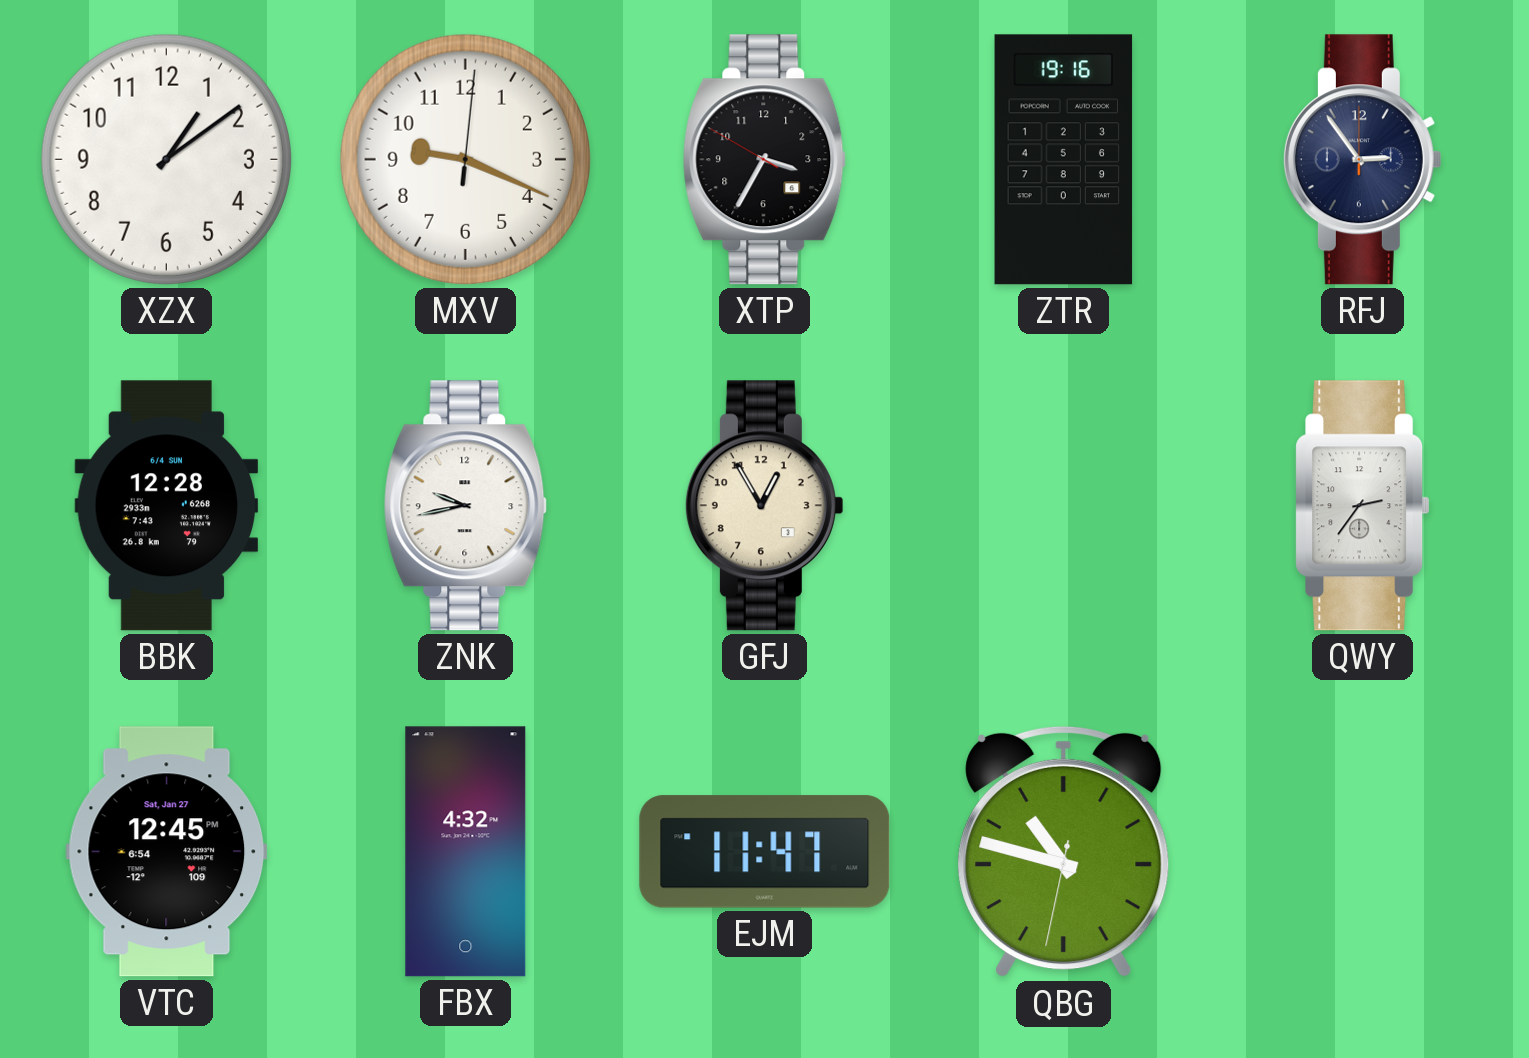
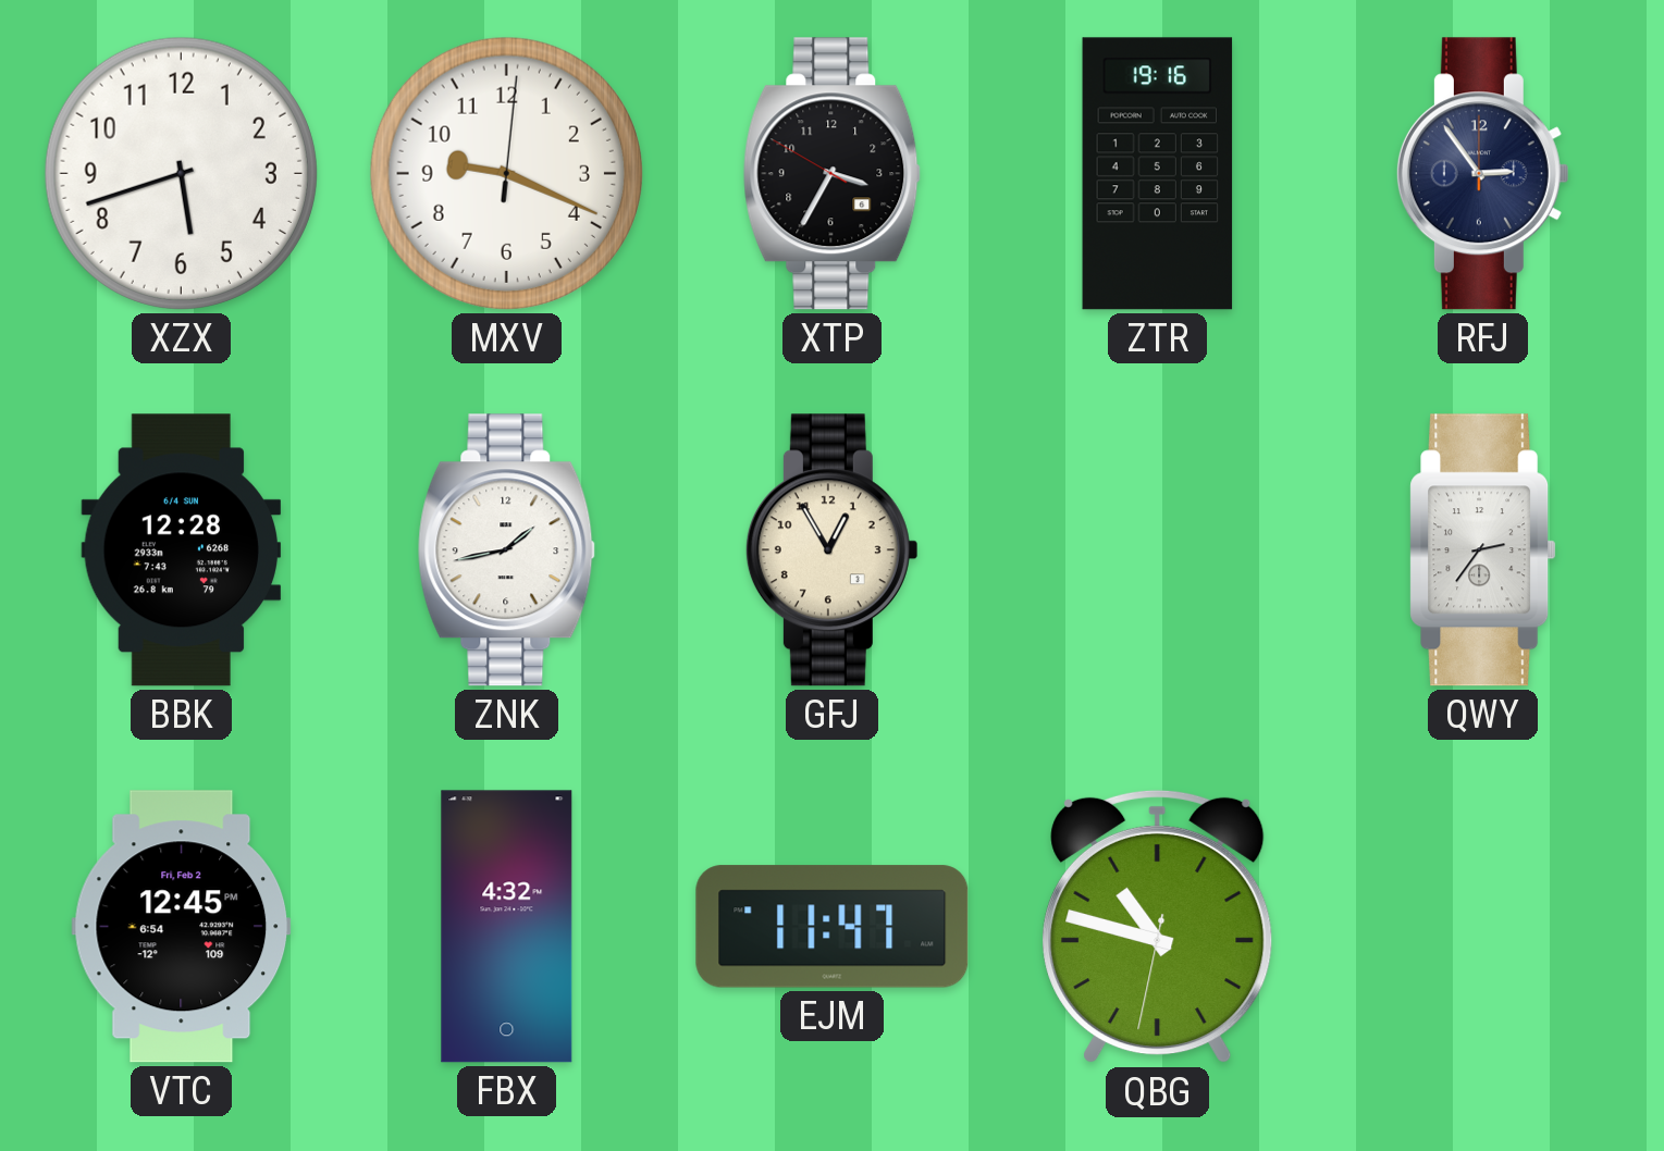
XZX: 1:09 -> 5:42 (181, 173)
ZNK: 9:43 -> 1:43 (507, 550)
VTC date: Sat, Jan 27 -> Fri, Feb 2 (182, 927)
